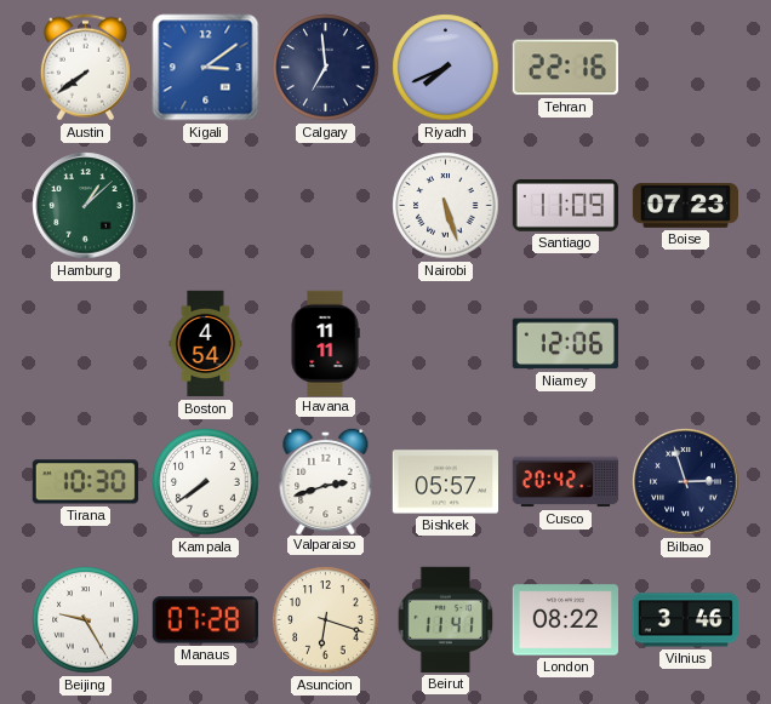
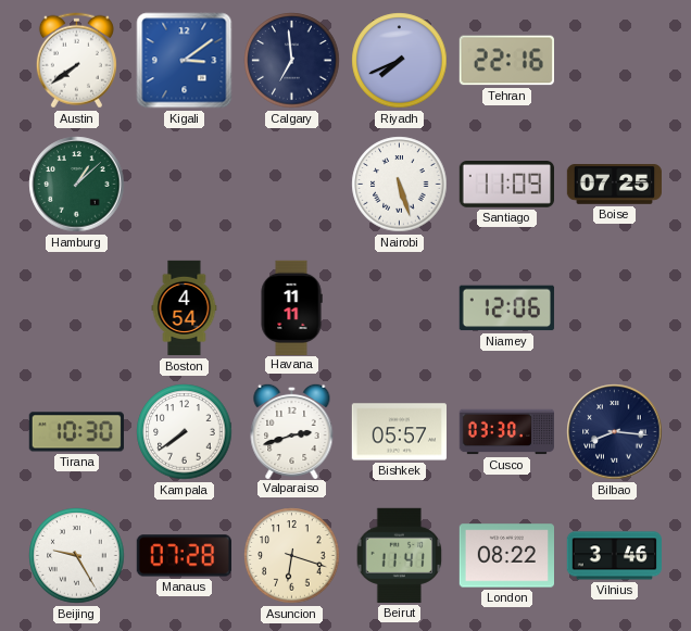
Boise: 07:23 -> 07:25 (614, 185)
Cusco: 20:42 -> 03:30 (506, 432)
Bilbao: 2:57 -> 8:16 (615, 432)
